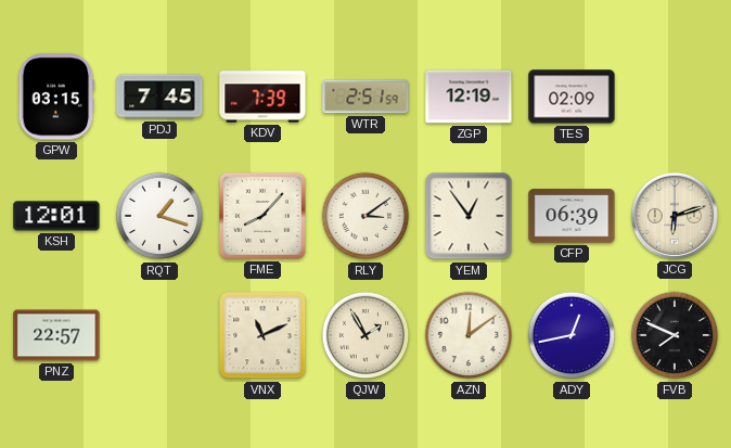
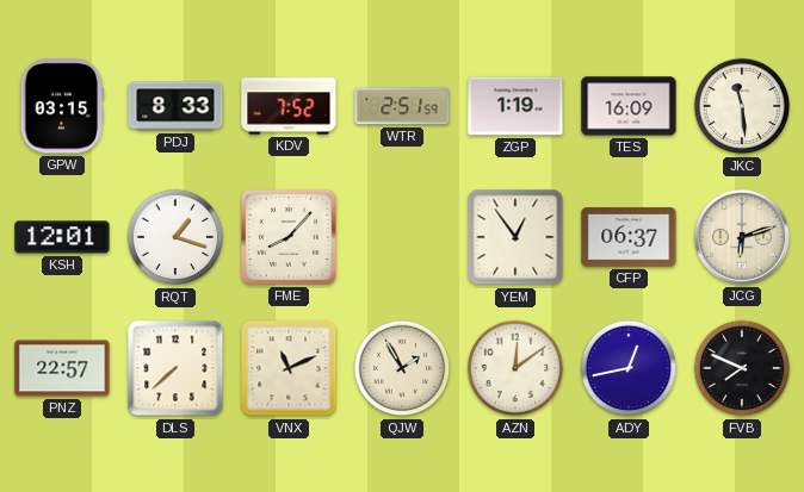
PDJ: 7:45 -> 8:33 (175, 106)
KDV: 7:39 -> 7:52 (289, 106)
ZGP: 12:19 -> 1:19 (515, 106)
TES: 02:09 -> 16:09 (629, 106)
JKC: none -> 11:29 (742, 106)
RLY: 3:09 -> none (366, 216)
CFP: 06:39 -> 06:37 (629, 237)
DLS: none -> 7:38 (175, 368)
